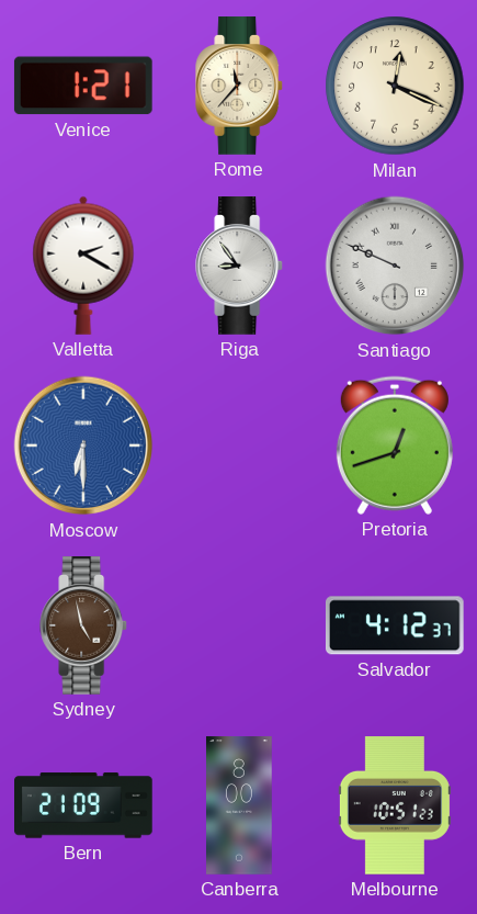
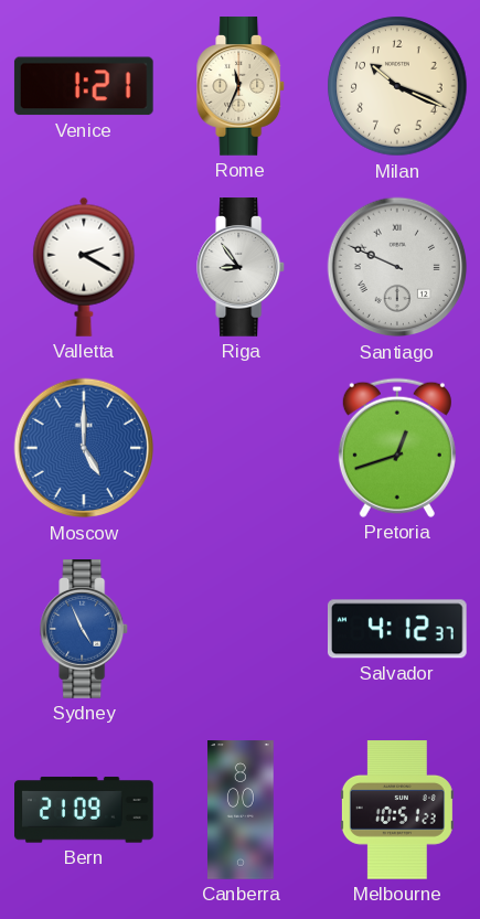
Rome: 11:37 -> 11:34 (242, 86)
Milan: 12:19 -> 10:19 (397, 86)
Moscow: 6:30 -> 5:00 (84, 448)
Sydney: 4:58 -> 4:56 (85, 629)
Sydney dial: brown -> blue (85, 629)
